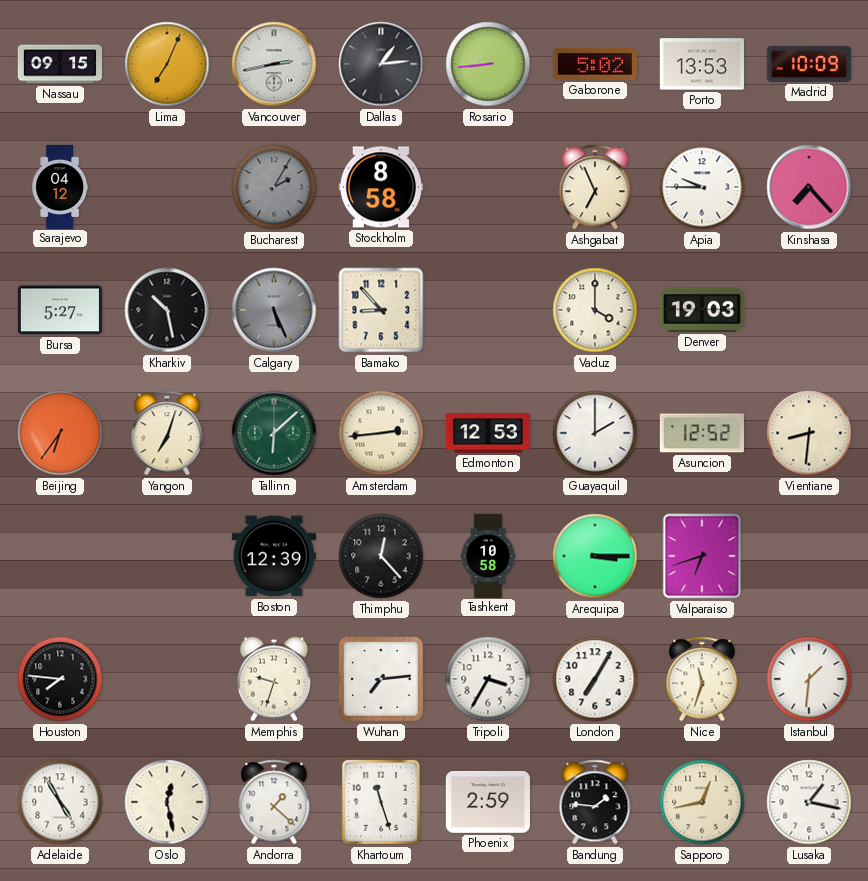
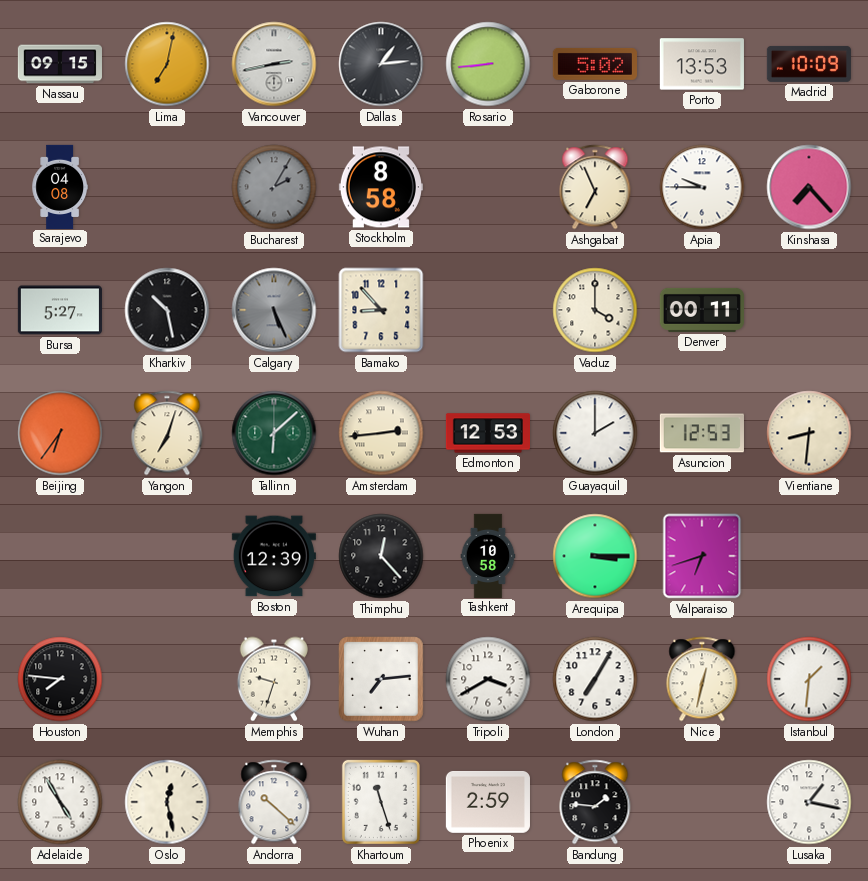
Lima: 7:04 -> 7:02 (167, 64)
Sarajevo: 04:12 -> 04:08 (59, 186)
Denver: 19:03 -> 00:11 (701, 310)
Asuncion: 12:52 -> 12:53 (702, 433)
Tripoli: 3:35 -> 3:40 (488, 679)
Nice: 11:33 -> 12:32 (702, 679)
Andorra: 1:22 -> 10:22 (274, 802)
Sapporo: 12:43 -> none (702, 802)
